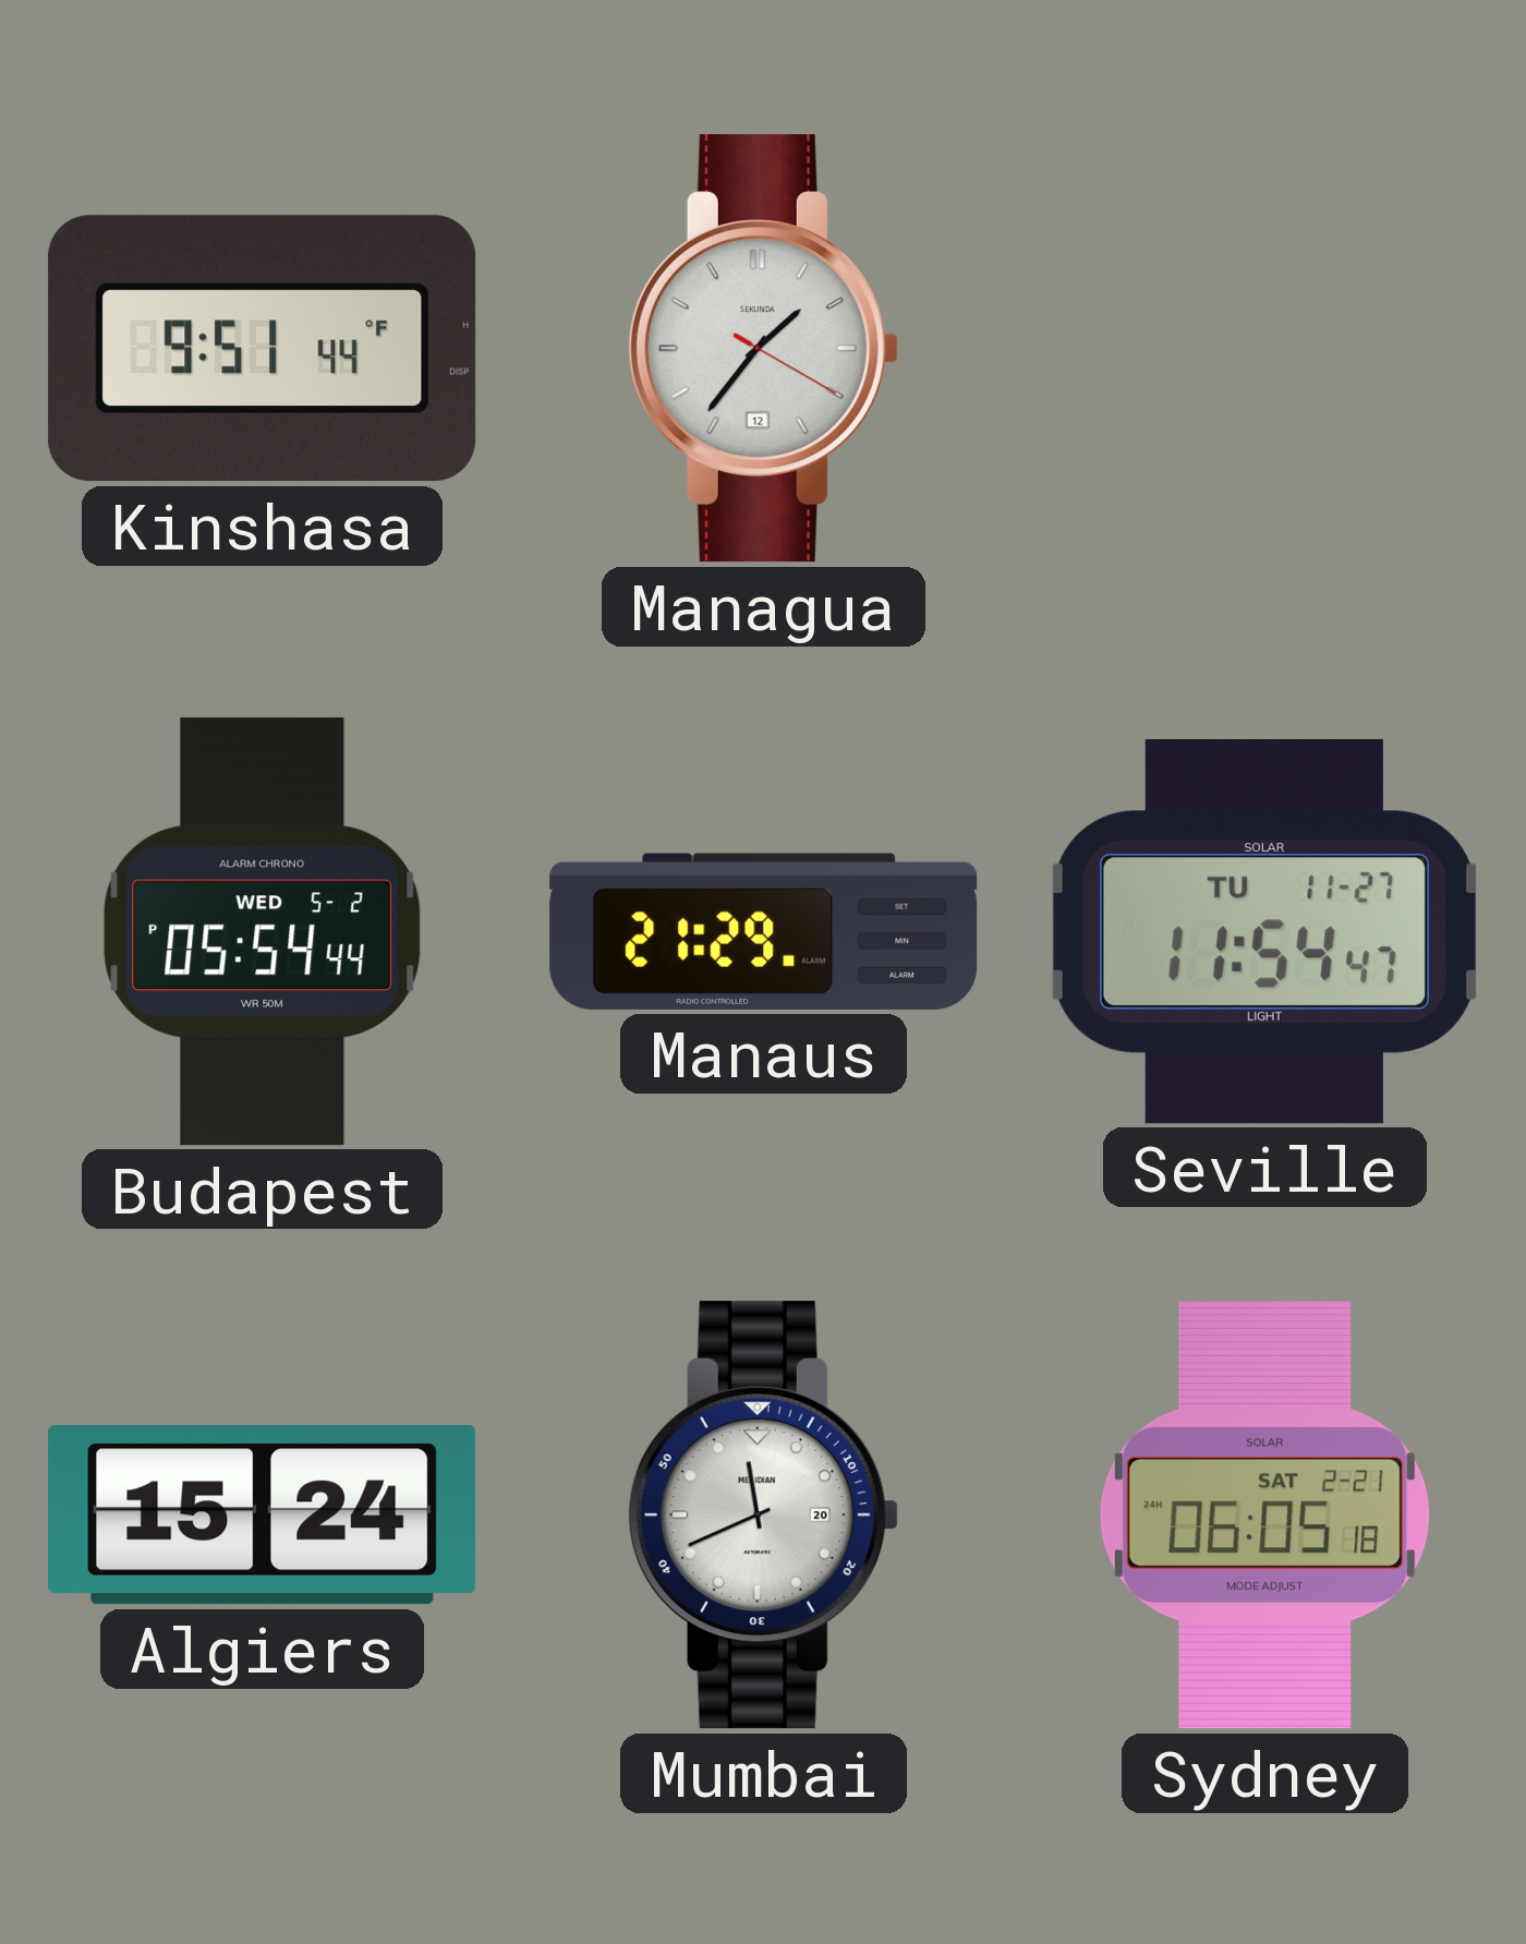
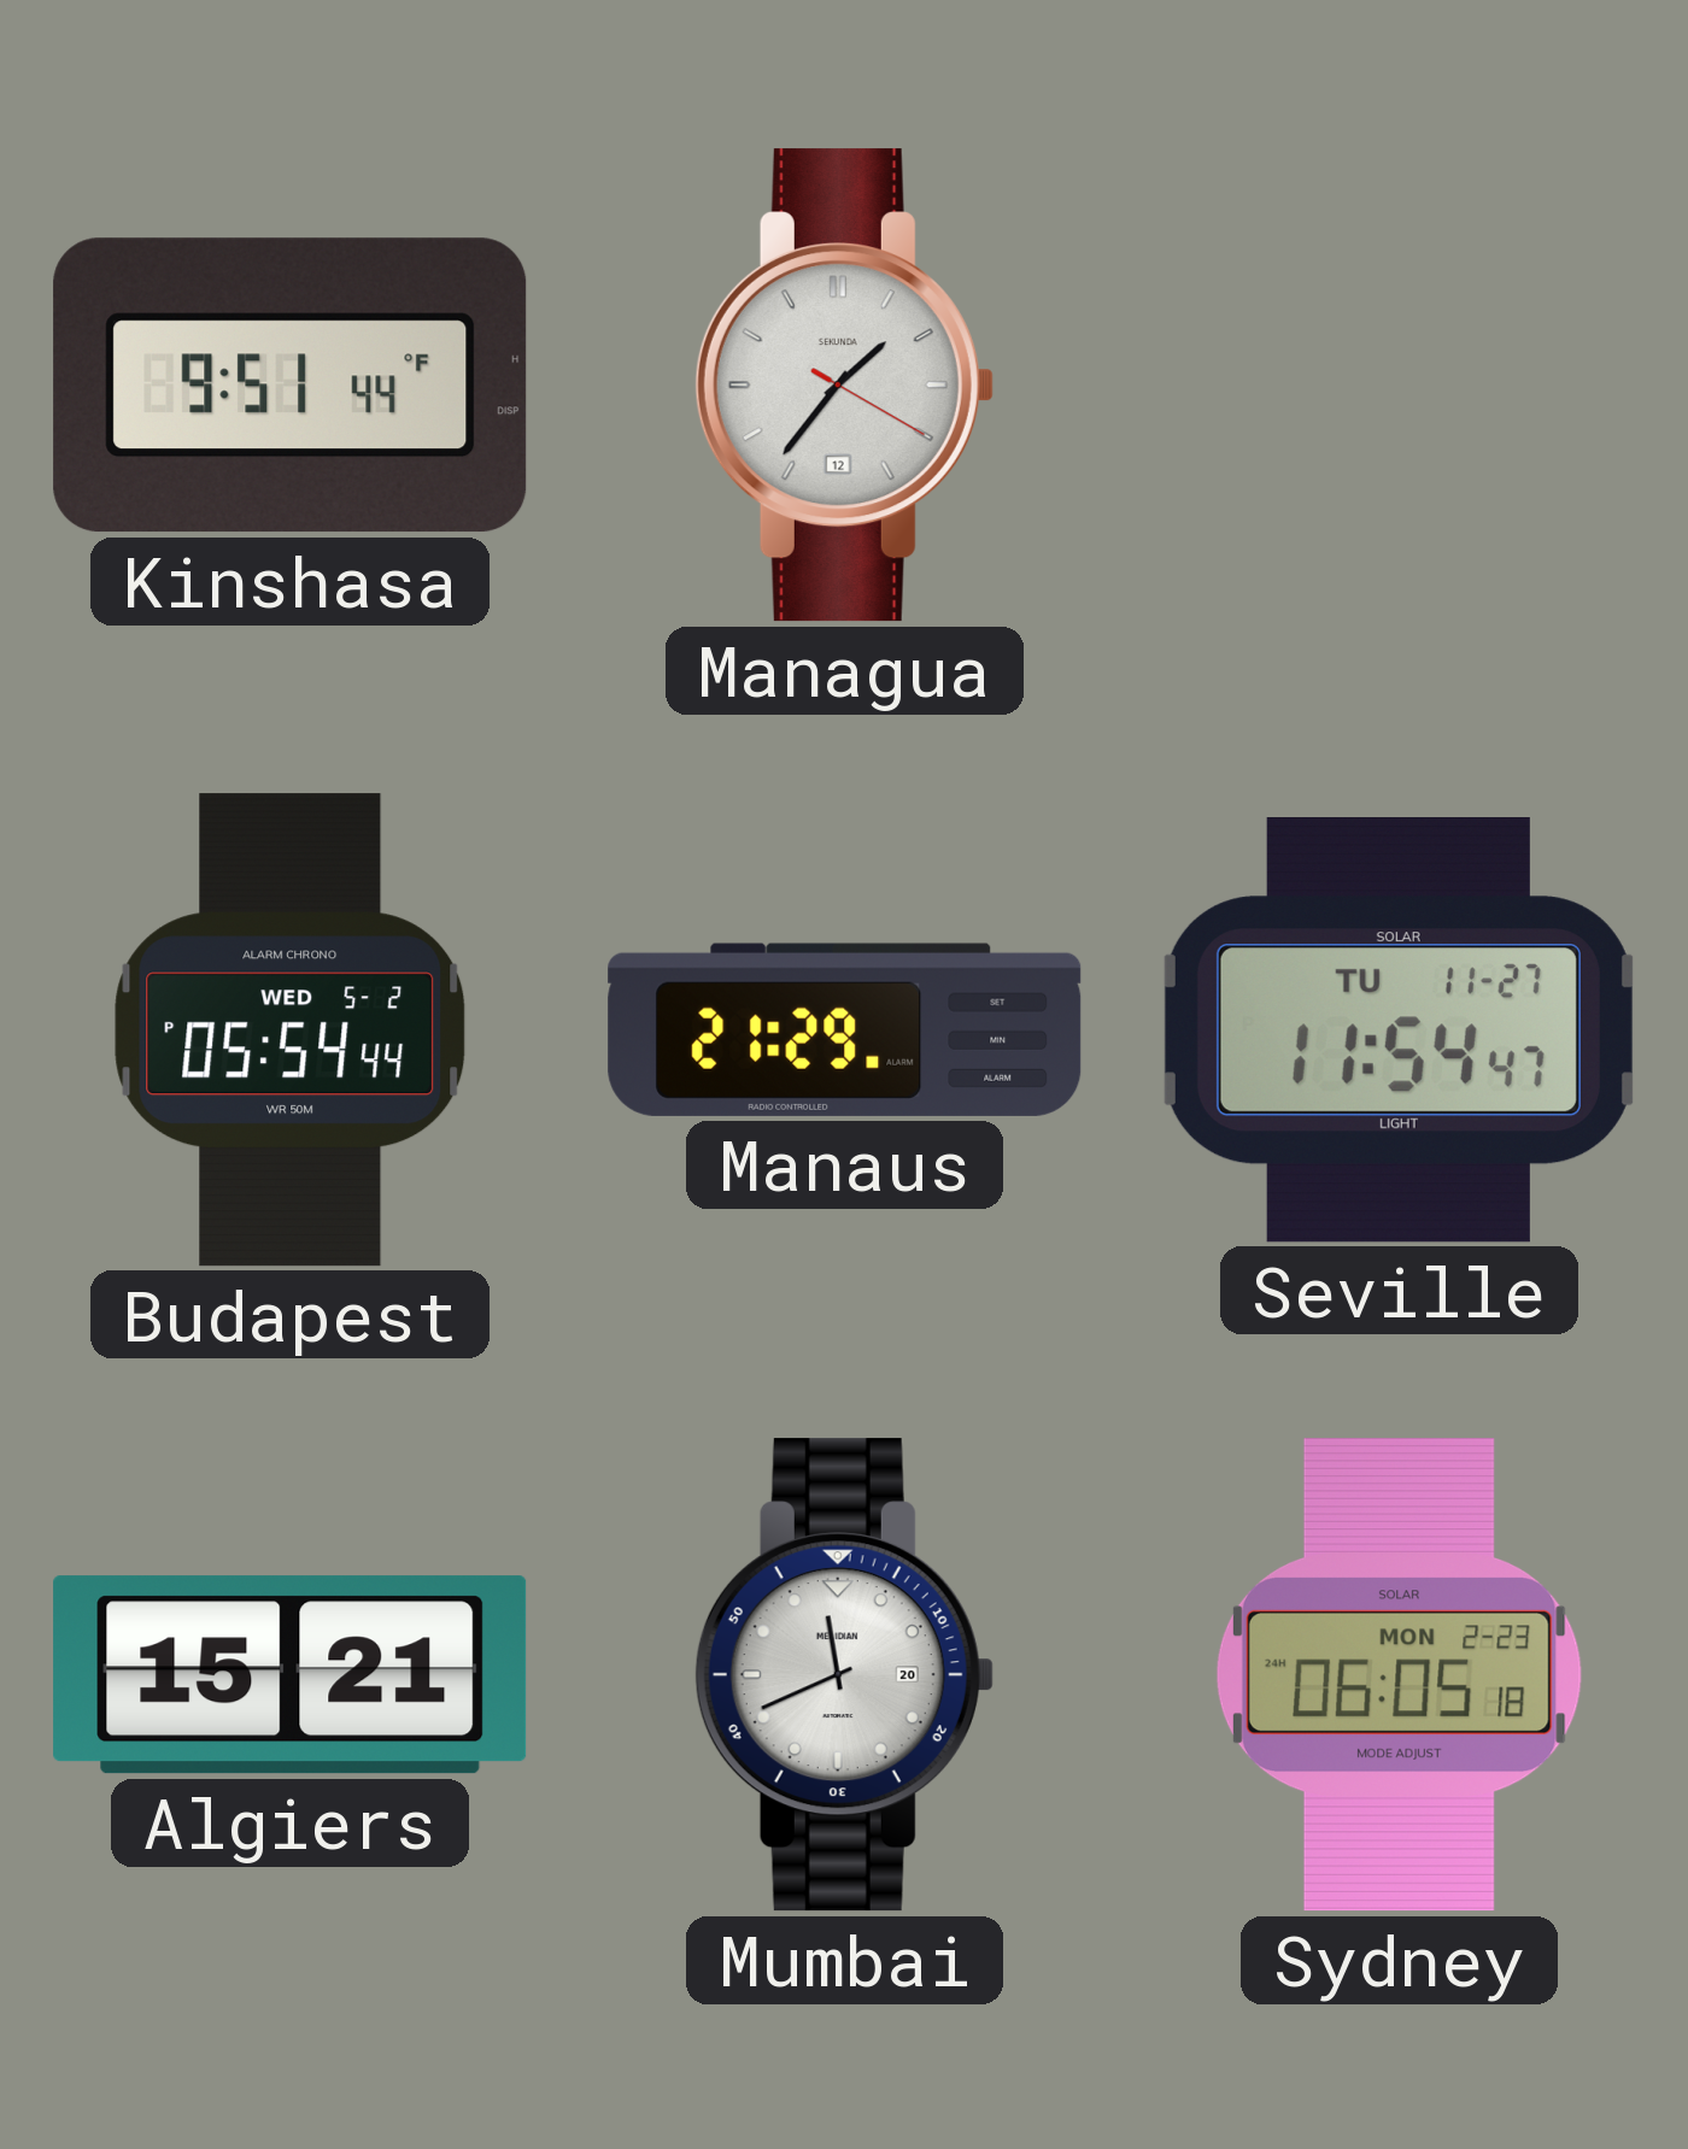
Algiers: 15:24 -> 15:21 (291, 1675)
Sydney date: SAT 2-21 -> MON 2-23 (1399, 1675)
